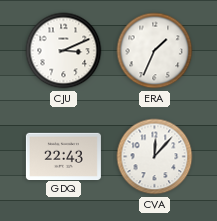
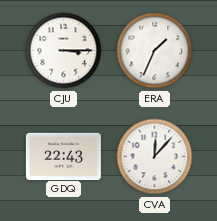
CJU: 3:11 -> 3:15 (64, 51)
